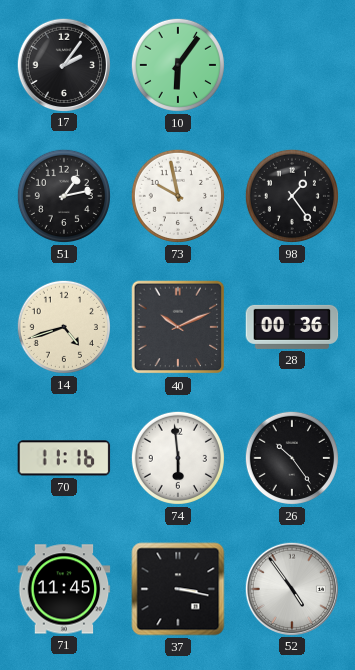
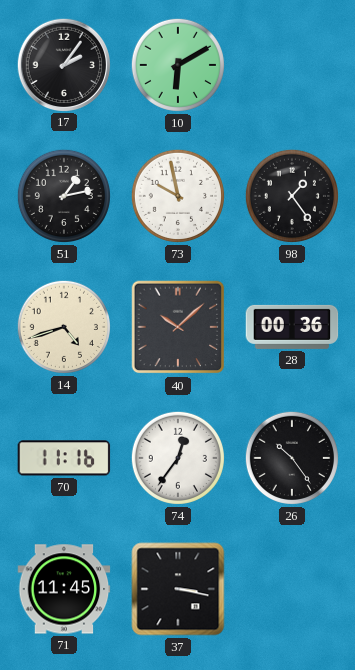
10: 6:06 -> 6:10 (178, 65)
40: 10:11 -> 10:08 (178, 327)
74: 5:59 -> 12:36 (178, 458)
52: 4:54 -> none (291, 588)
